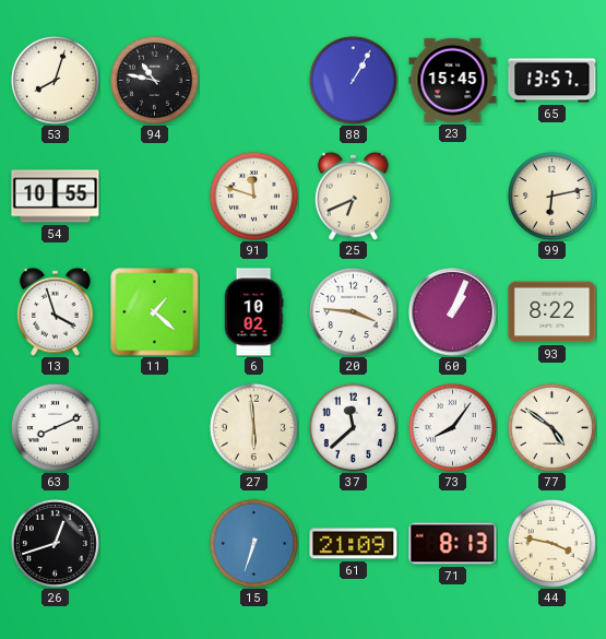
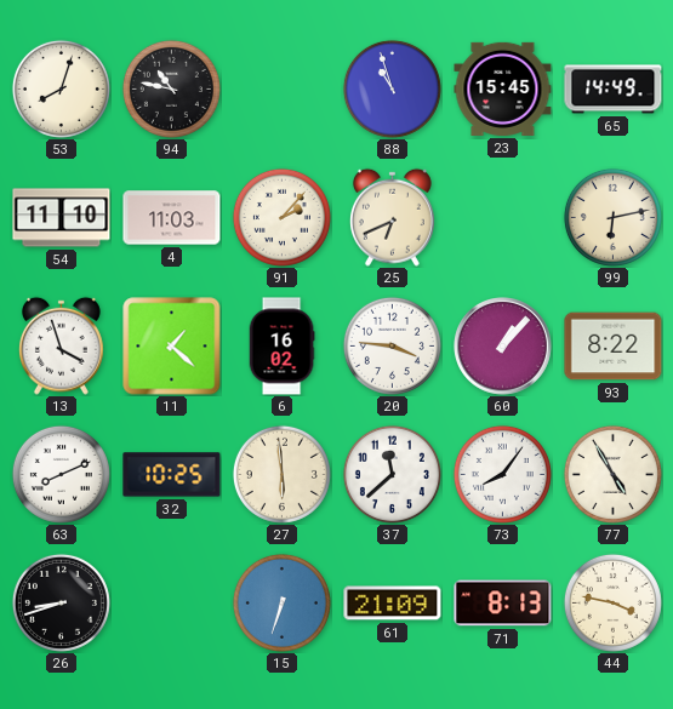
88: 1:05 -> 10:57 (392, 88)
65: 13:57 -> 14:49 (614, 90)
54: 10:55 -> 11:10 (62, 218)
4: none -> 11:03 (172, 218)
91: 11:48 -> 2:07 (281, 217)
6: 10:02 -> 16:02 (281, 347)
60: 1:04 -> 1:07 (503, 347)
32: none -> 10:25 (172, 475)
77: 4:51 -> 4:55 (612, 474)
26: 12:42 -> 8:42 (61, 602)
